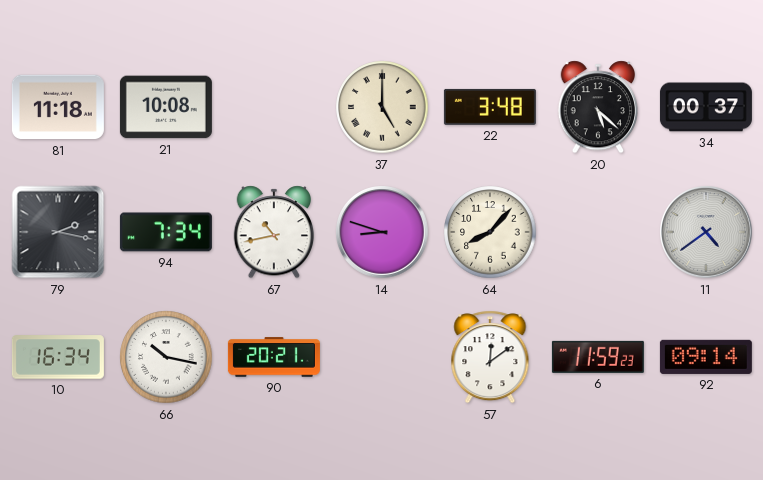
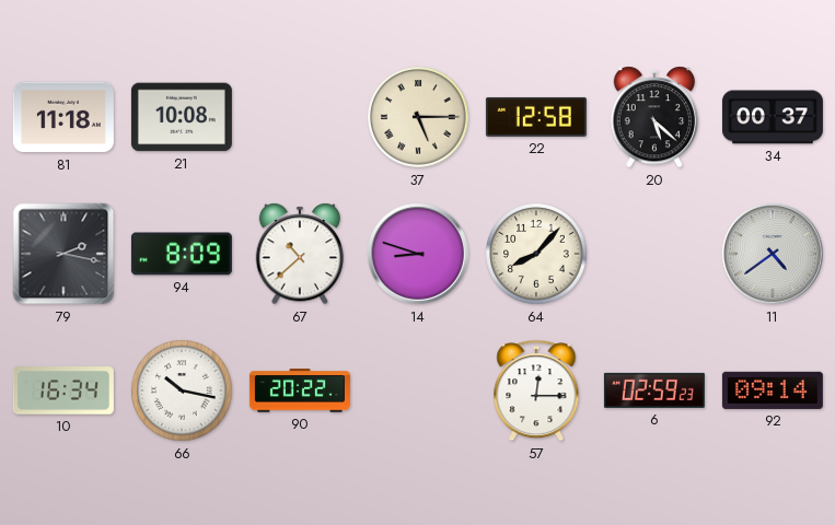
37: 5:00 -> 5:15 (418, 117)
22: 3:48 -> 12:58 (536, 117)
94: 7:34 -> 8:09 (182, 254)
67: 10:43 -> 10:38 (300, 254)
90: 20:21 -> 20:22 (300, 390)
57: 12:09 -> 12:15 (536, 390)
6: 11:59 -> 02:59 (654, 390)
